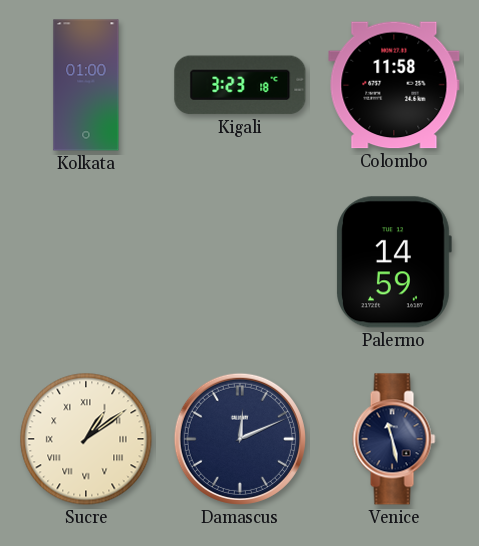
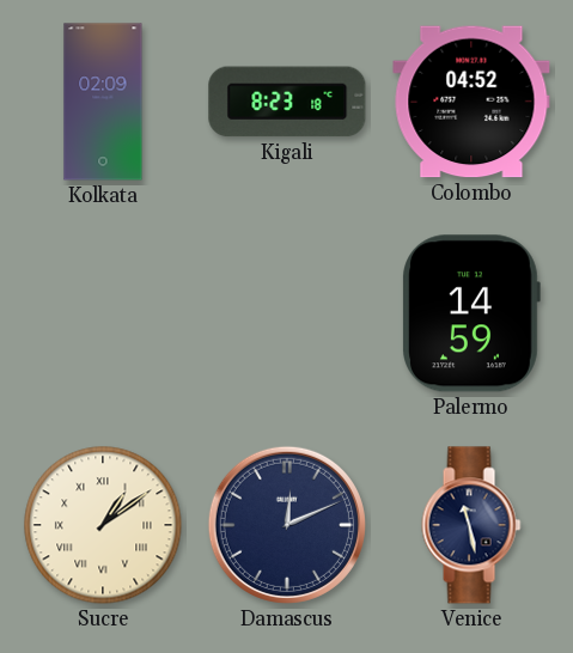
Kolkata: 01:00 -> 02:09 (103, 102)
Kigali: 3:23 -> 8:23 (287, 102)
Colombo: 11:58 -> 04:52 (471, 102)
